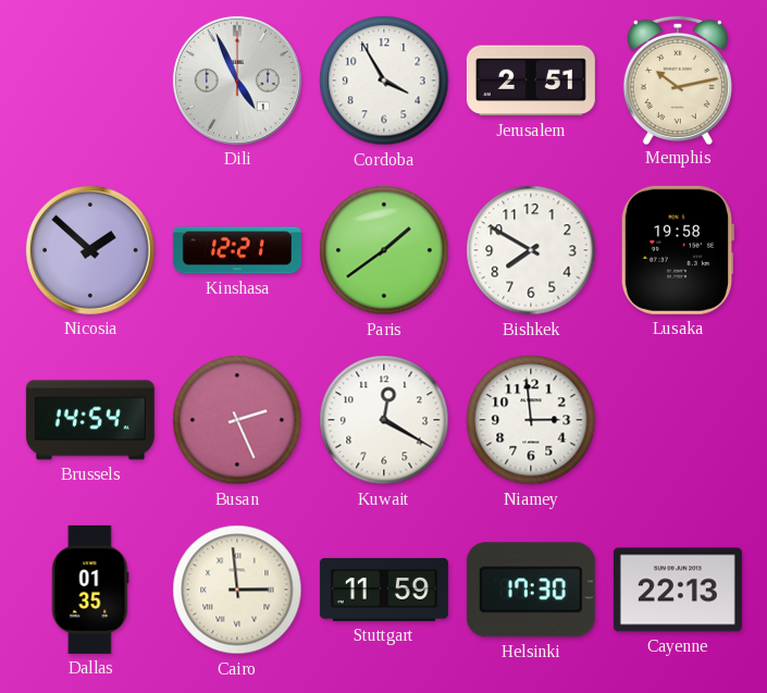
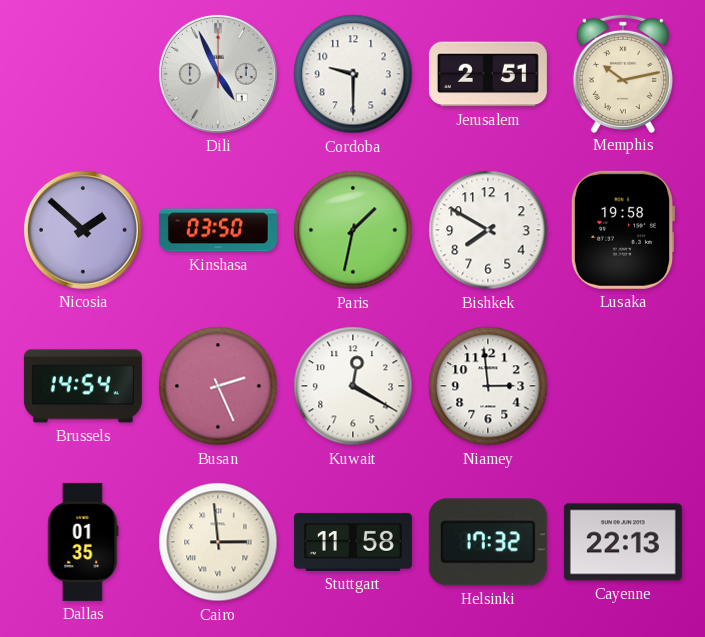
Cordoba: 3:55 -> 9:30 (353, 74)
Kinshasa: 12:21 -> 03:50 (218, 230)
Paris: 1:39 -> 1:32 (353, 230)
Stuttgart: 11:59 -> 11:58 (353, 542)
Helsinki: 17:30 -> 17:32 (488, 542)
